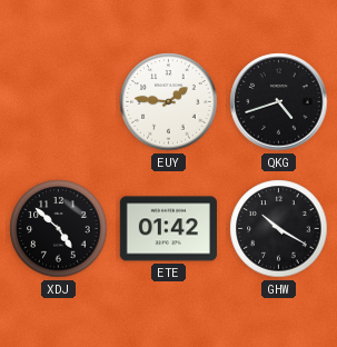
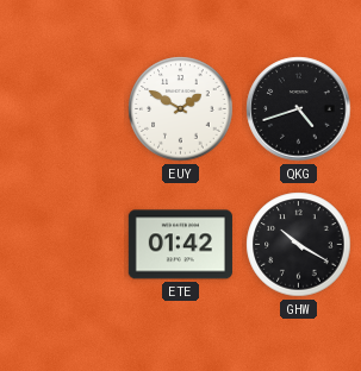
EUY: 1:46 -> 1:50 (181, 109)
XDJ: 4:52 -> none (59, 229)
